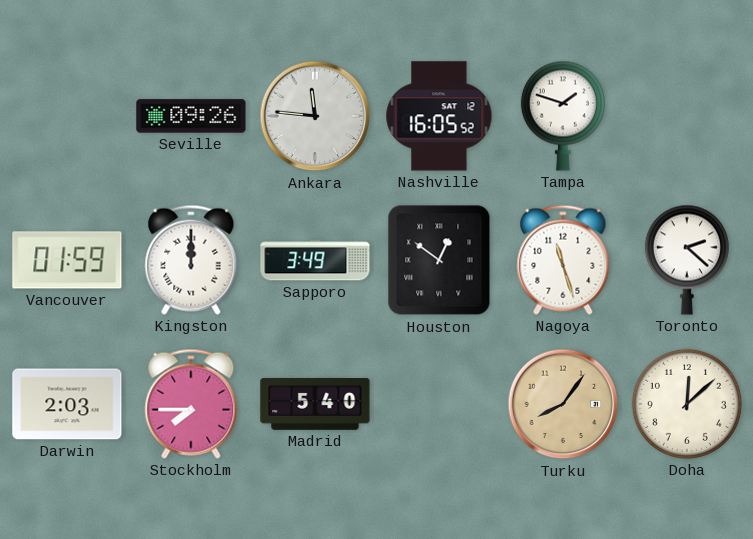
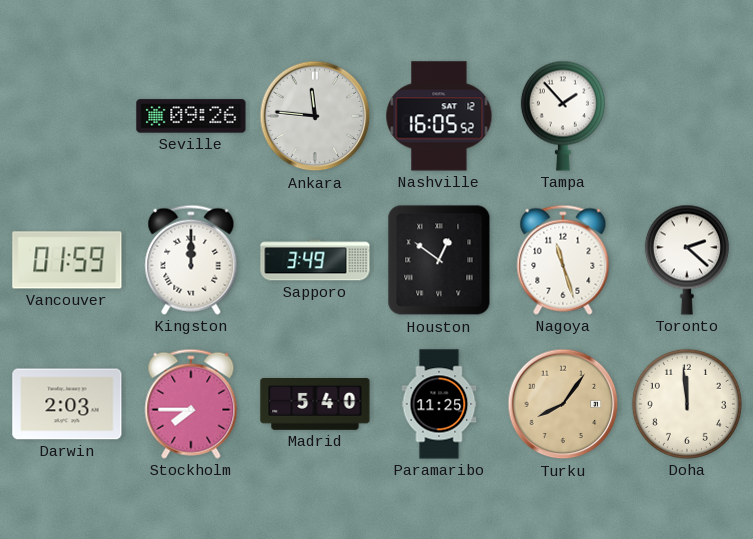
Tampa: 1:48 -> 1:53 (563, 116)
Paramaribo: none -> 11:25 (439, 404)
Doha: 12:08 -> 11:59 (687, 404)
